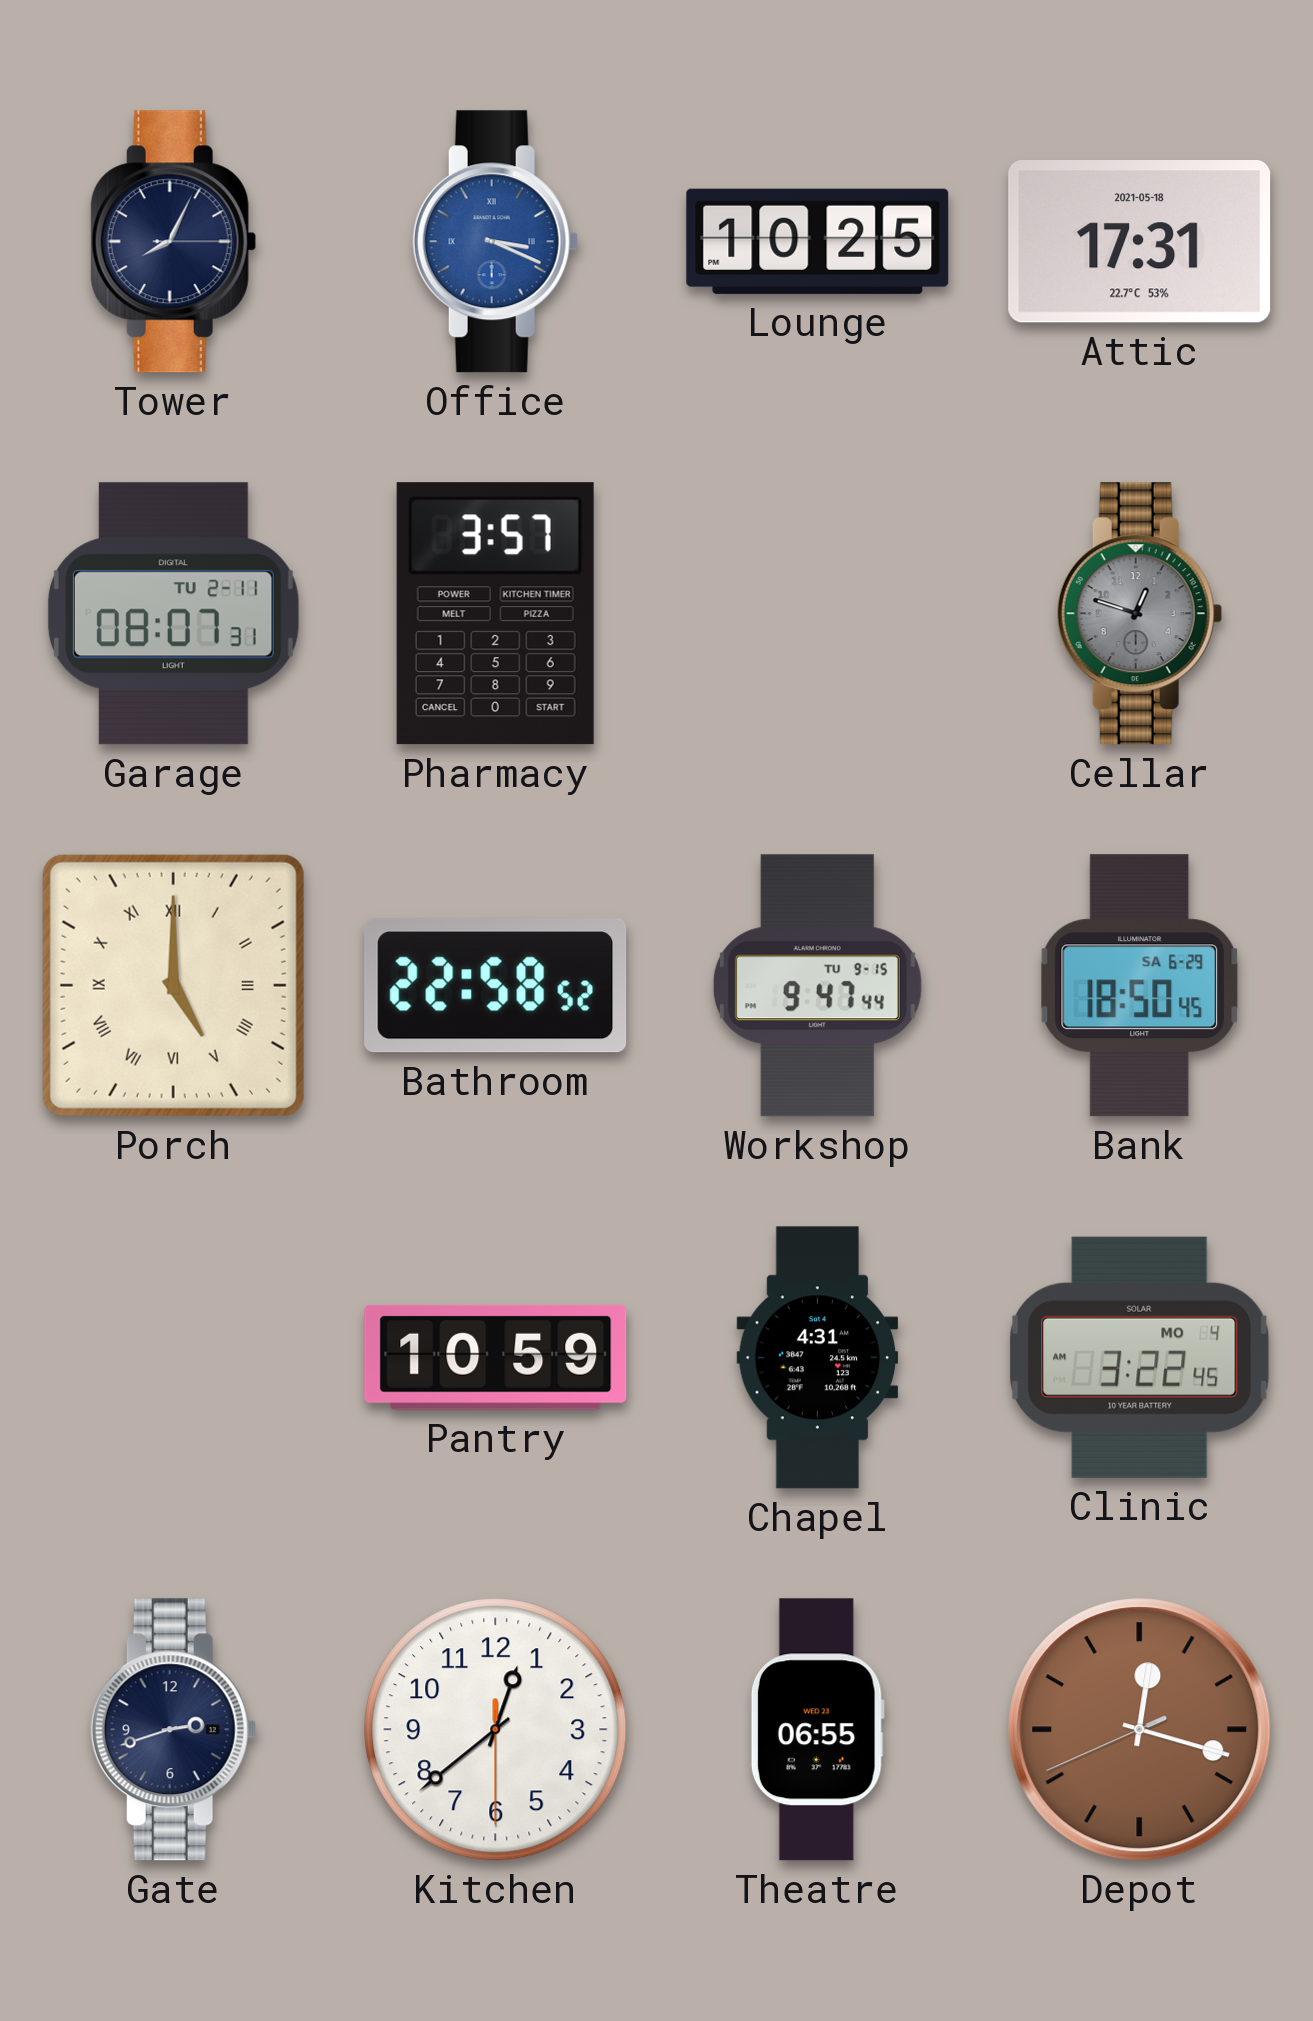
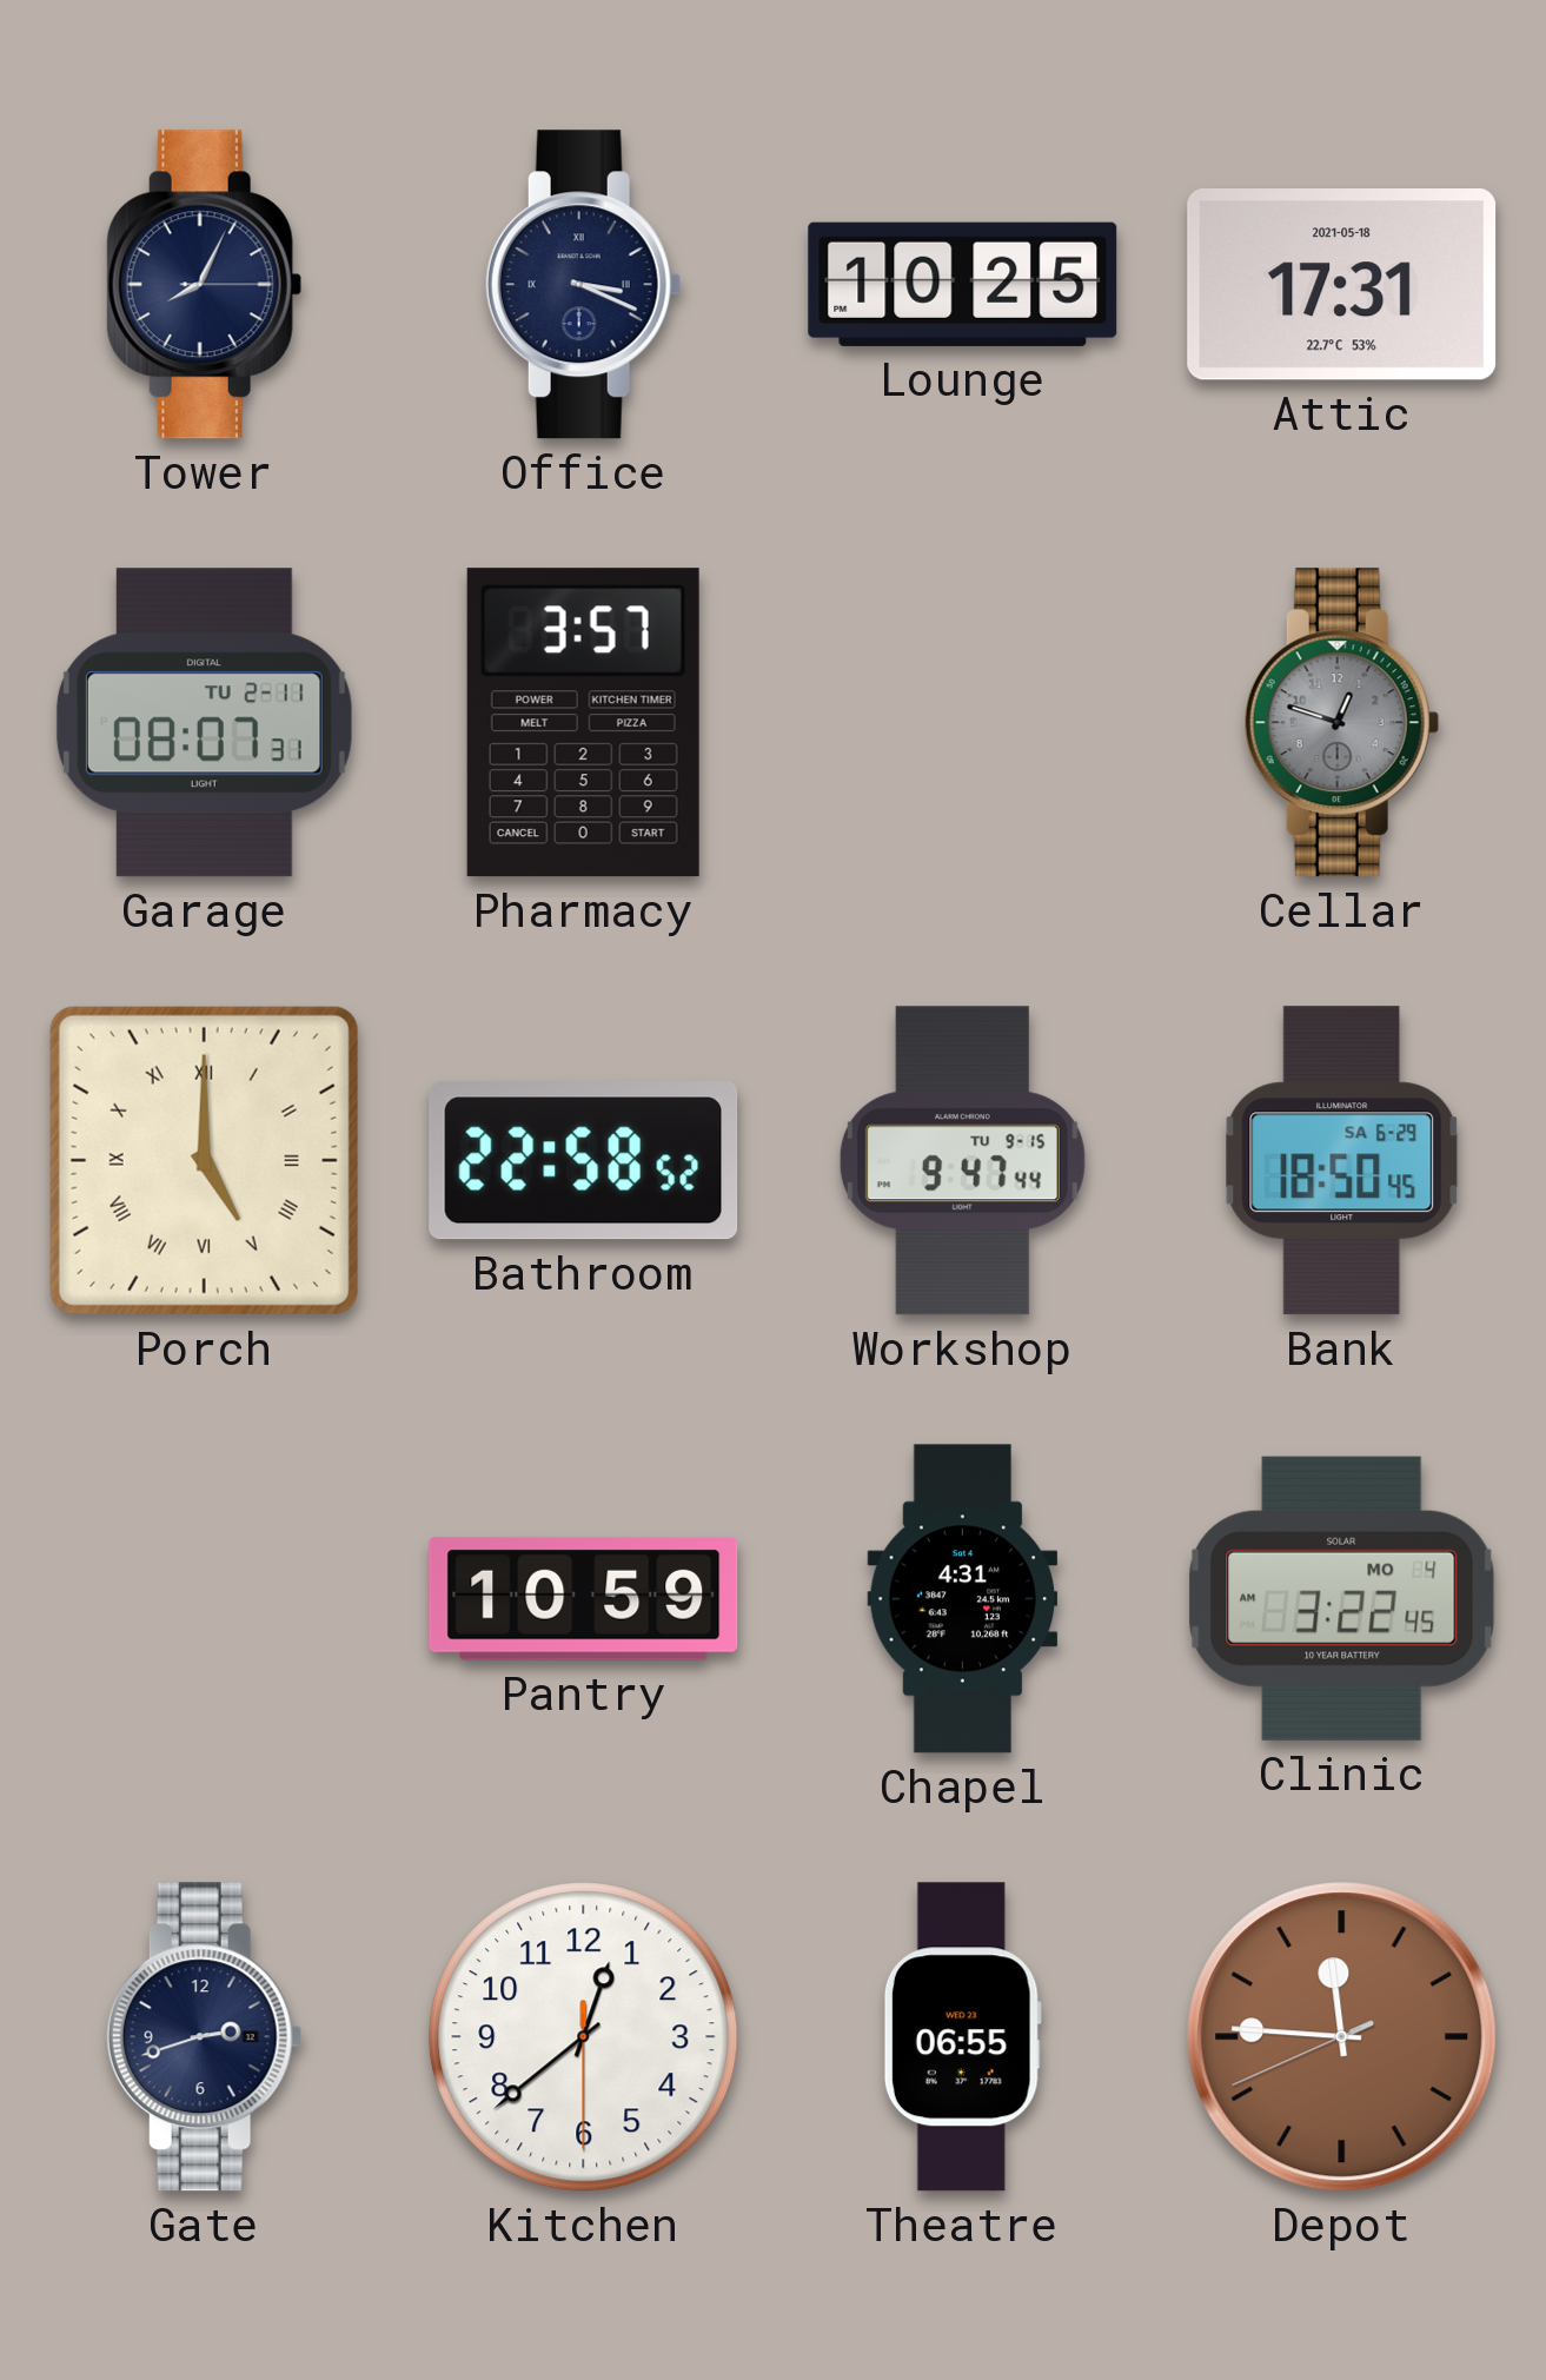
Office dial: blue -> navy (583, 285)
Depot: 12:17 -> 11:45 (1342, 2037)
